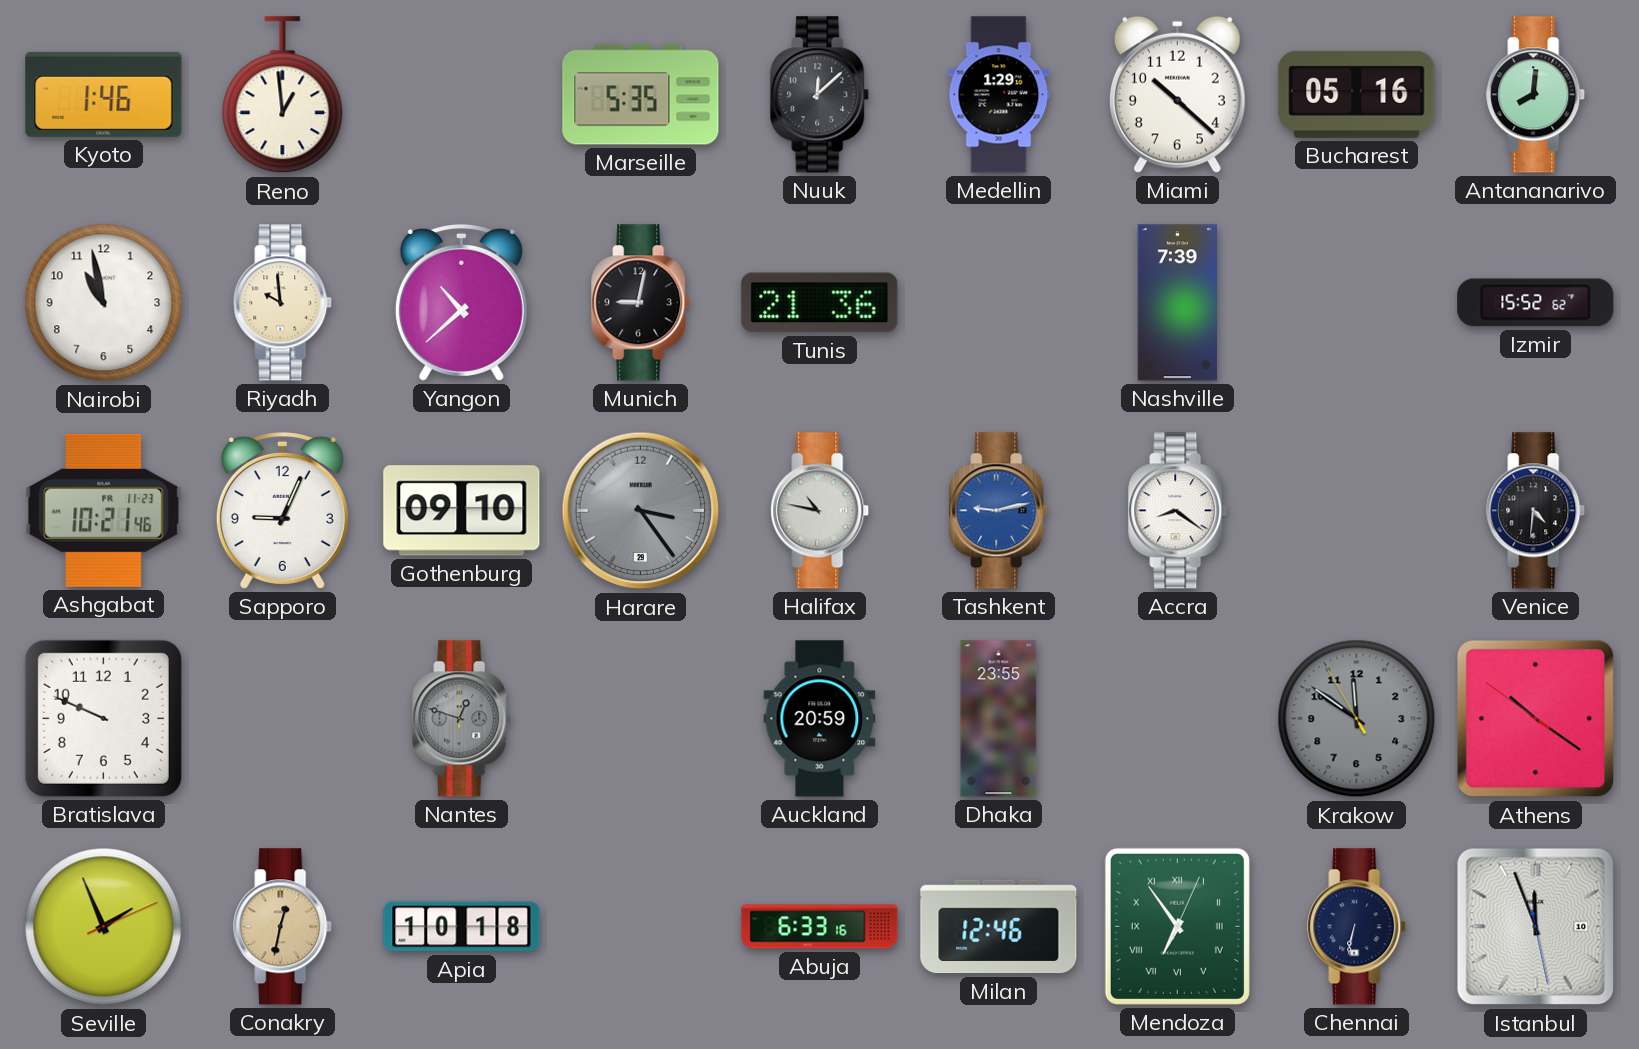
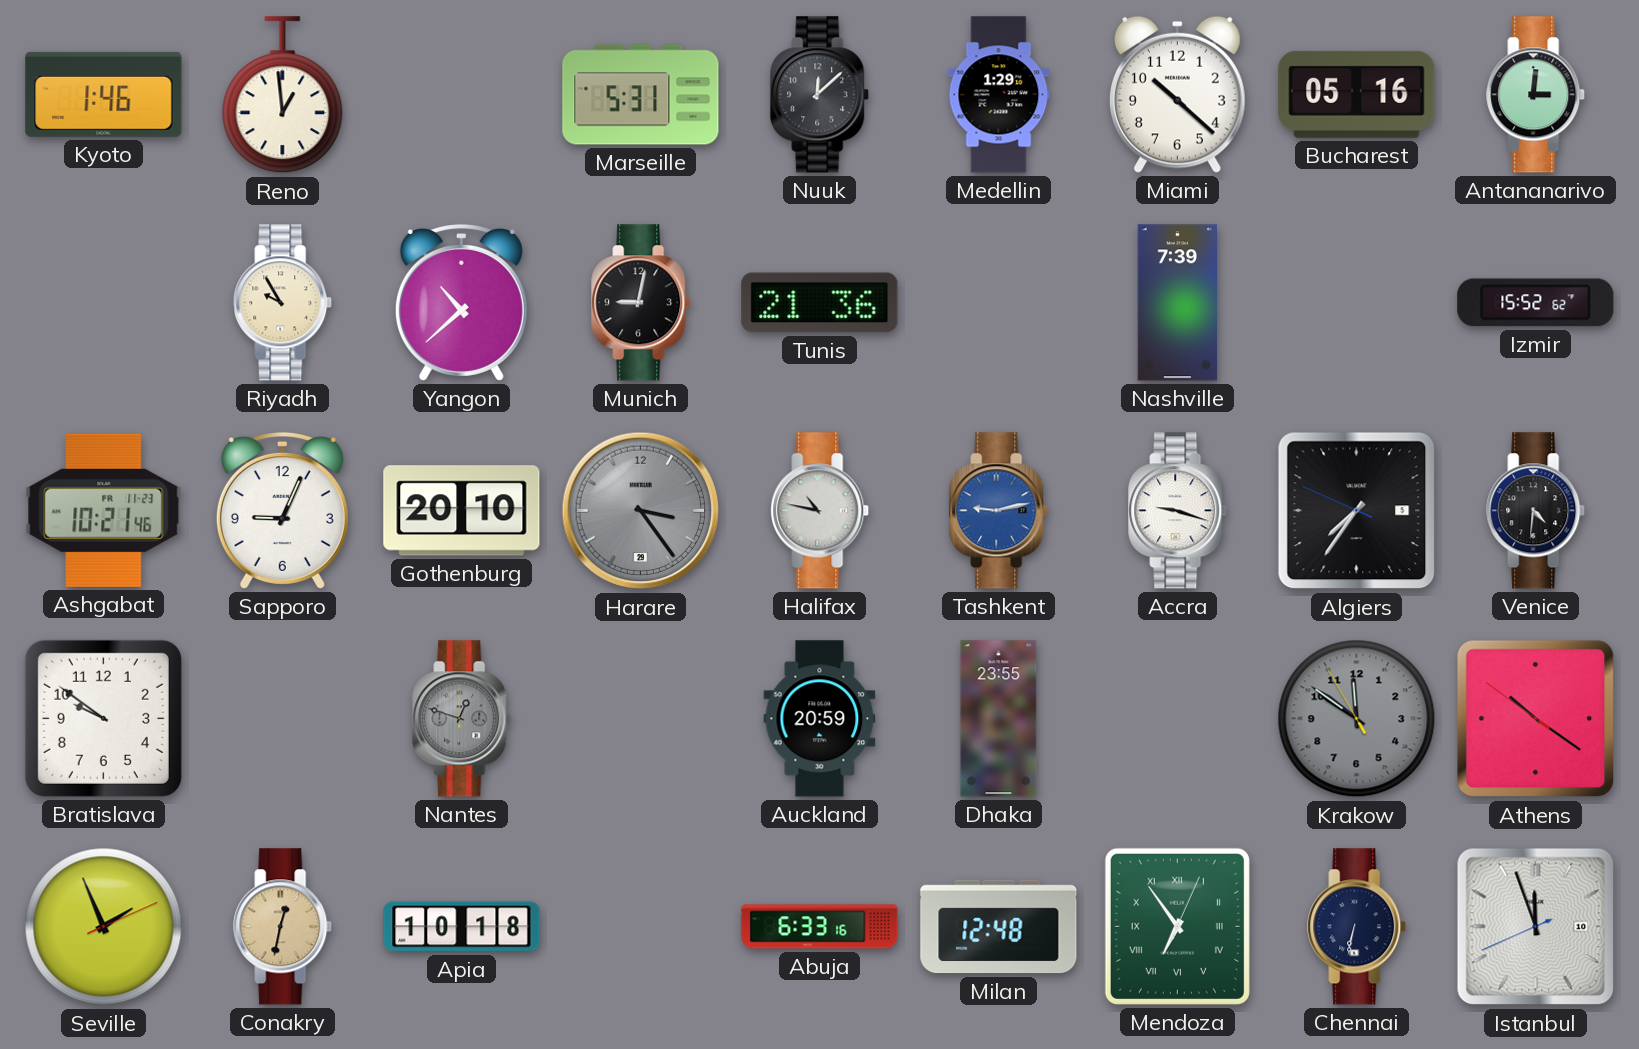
Marseille: 5:35 -> 5:31 (641, 95)
Antananarivo: 8:01 -> 3:01 (1536, 95)
Nairobi: 10:58 -> none (104, 303)
Riyadh: 9:59 -> 9:55 (283, 303)
Gothenburg: 09:10 -> 20:10 (462, 511)
Accra: 8:21 -> 9:18 (1178, 511)
Algiers: none -> 7:35 (1357, 511)
Bratislava: 9:49 -> 9:51 (103, 718)
Milan: 12:46 -> 12:48 (999, 927)
Istanbul: 11:56:28 -> 11:56:41 (1536, 927)
